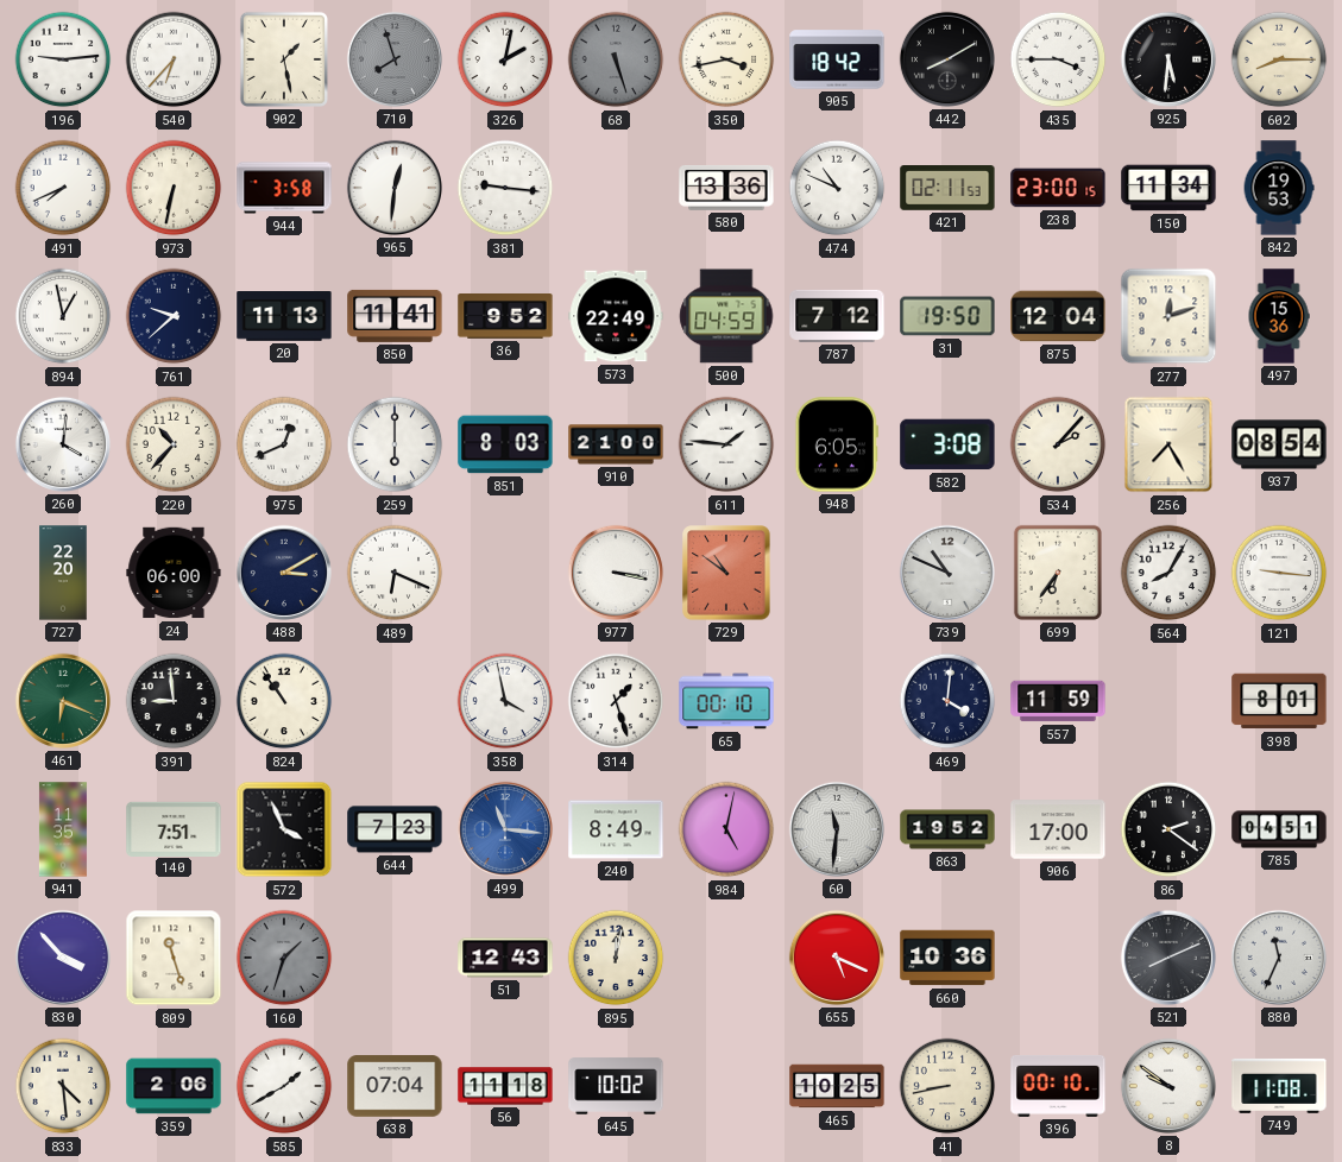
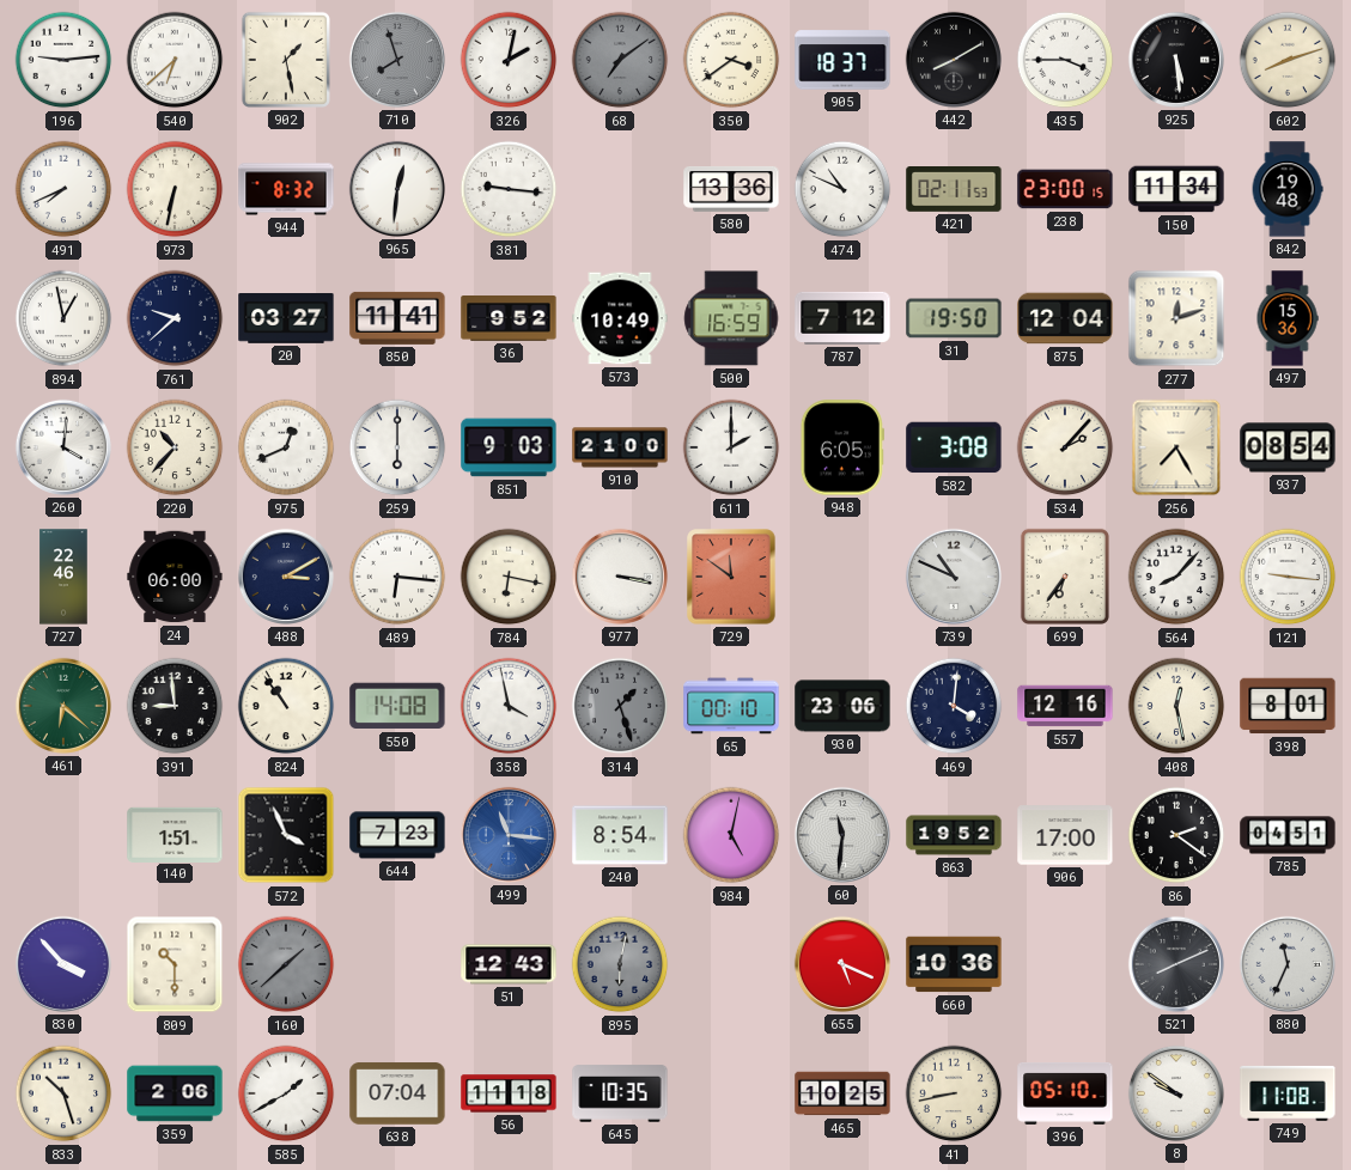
540: 6:37 -> 6:38 (175, 60)
68: 5:27 -> 7:09 (620, 60)
350: 3:43 -> 3:39 (731, 60)
905: 18:42 -> 18:37 (842, 60)
925: 5:31 -> 5:29 (1176, 60)
602: 8:15 -> 8:12 (1288, 60)
944: 3:58 -> 8:32 (286, 189)
842: 19:53 -> 19:48 (1288, 189)
20: 11:13 -> 03:27 (286, 319)
573: 22:49 -> 10:49 (620, 318)
500: 04:59 -> 16:59 (731, 318)
851: 8:03 -> 9:03 (509, 447)
611: 1:46 -> 2:00 (731, 447)
727: 22:20 -> 22:46 (63, 577)
489: 6:19 -> 6:16 (397, 577)
784: none -> 6:17 (509, 577)
729: 10:51 -> 11:51 (731, 577)
564: 8:05 -> 8:07 (1176, 577)
461: 6:19 -> 6:22 (63, 706)
550: none -> 14:08 (397, 706)
314 dial: white -> grey (620, 706)
930: none -> 23:06 (842, 706)
557: 11:59 -> 12:16 (1065, 706)
408: none -> 12:28 (1176, 706)
941: 11:35 -> none (63, 829)
140: 7:51 -> 1:51 (175, 834)
240: 8:49 -> 8:54 (620, 835)
809: 11:27 -> 10:30 (175, 964)
160: 1:33 -> 1:38 (286, 964)
895: 12:02 -> 6:02 (620, 964)
895 dial: cream -> grey (620, 964)
833: 4:29 -> 10:27 (63, 1093)
645: 10:02 -> 10:35 (620, 1093)
396: 00:10 -> 05:10 (1065, 1093)
